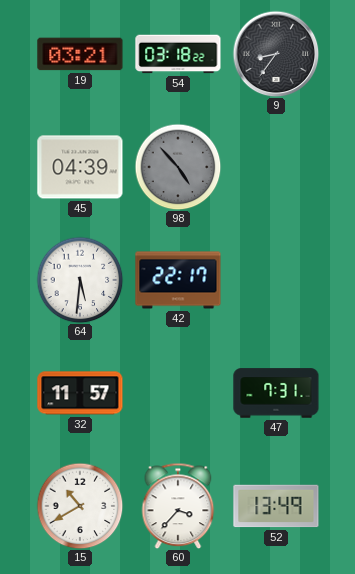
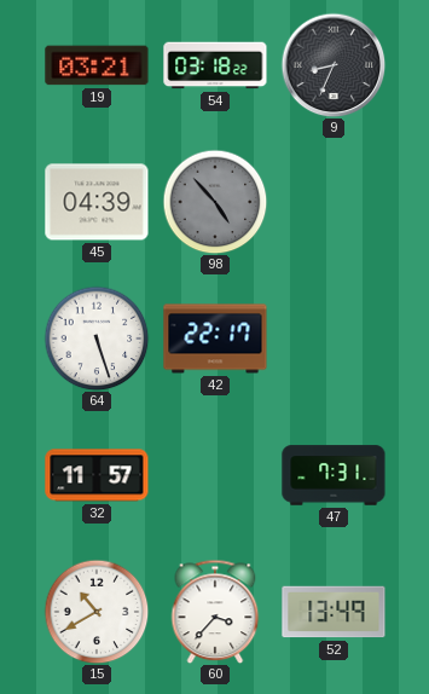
9: 8:36 -> 8:34 (334, 65)
64: 5:31 -> 5:27 (97, 339)
